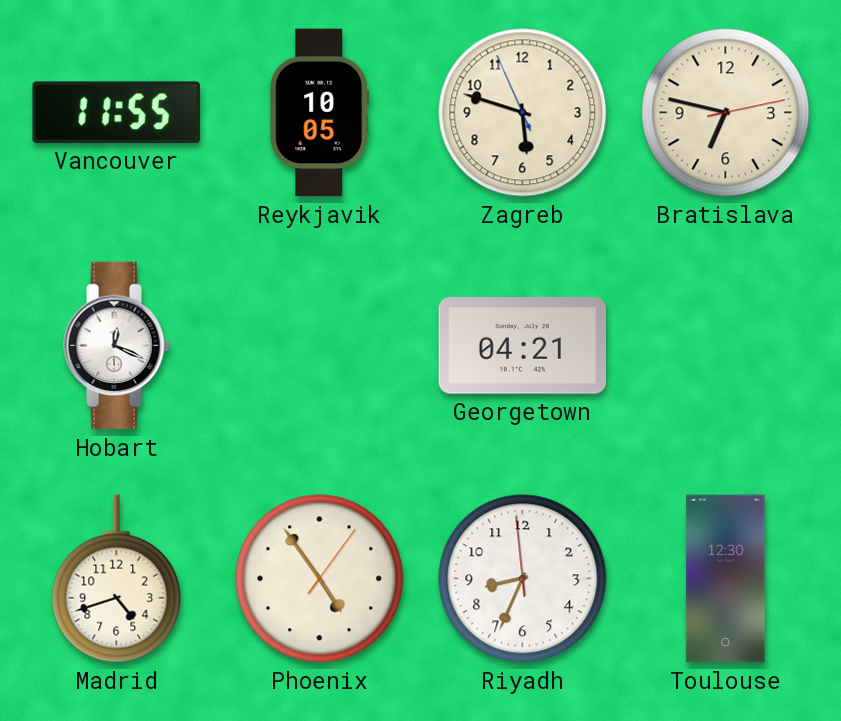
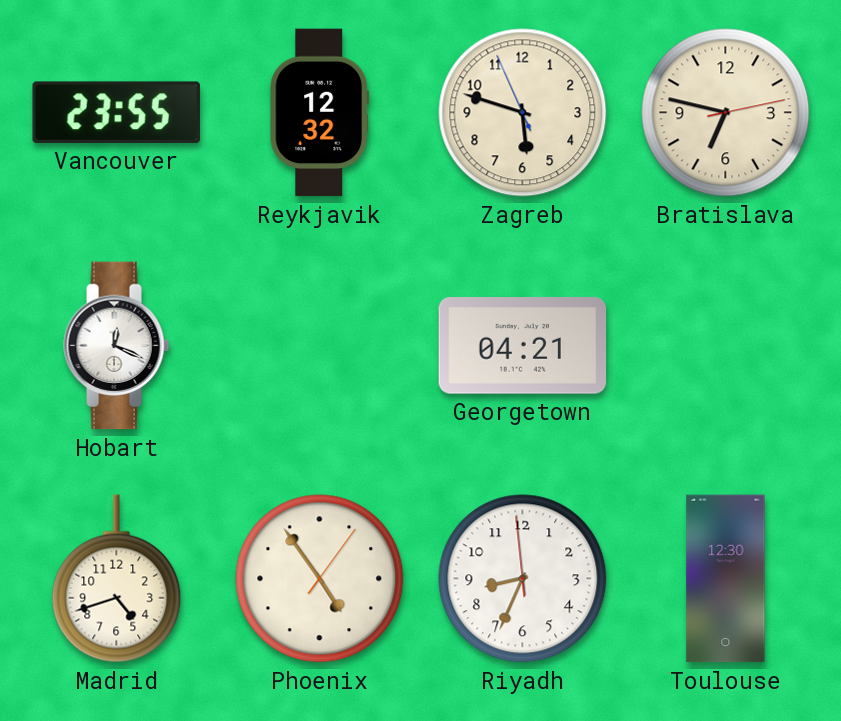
Vancouver: 11:55 -> 23:55 (116, 112)
Reykjavik: 10:05 -> 12:32 (319, 113)
